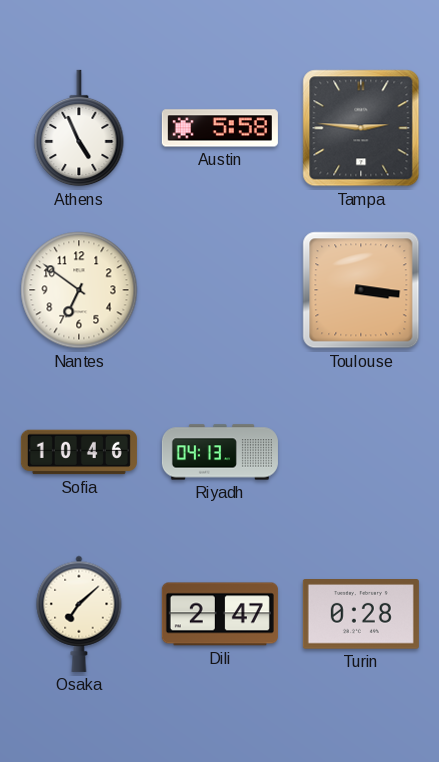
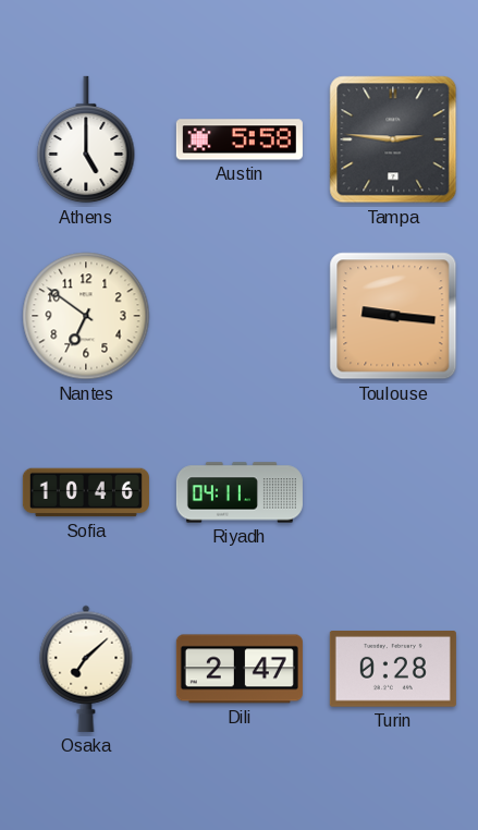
Athens: 4:56 -> 5:00 (86, 139)
Toulouse: 3:16 -> 9:16 (393, 316)
Riyadh: 04:13 -> 04:11 (240, 492)
